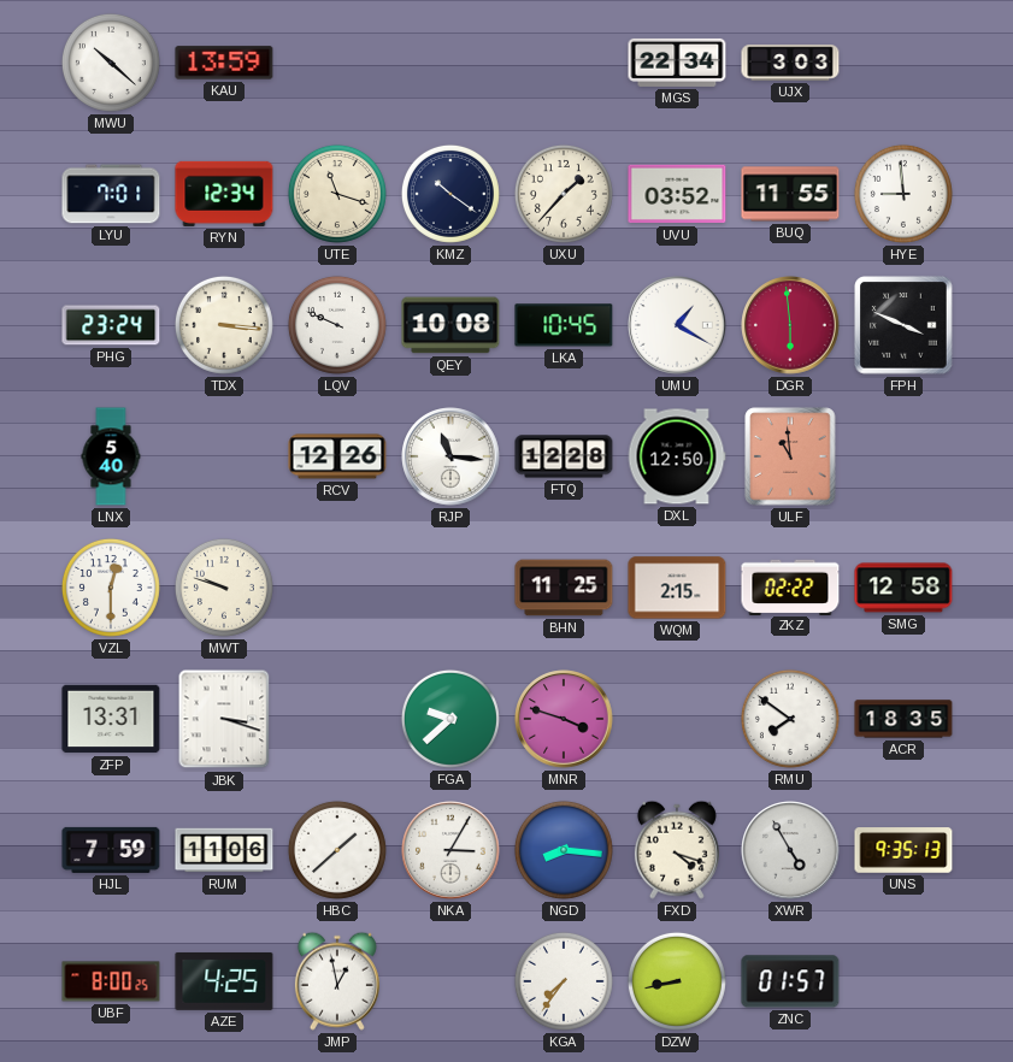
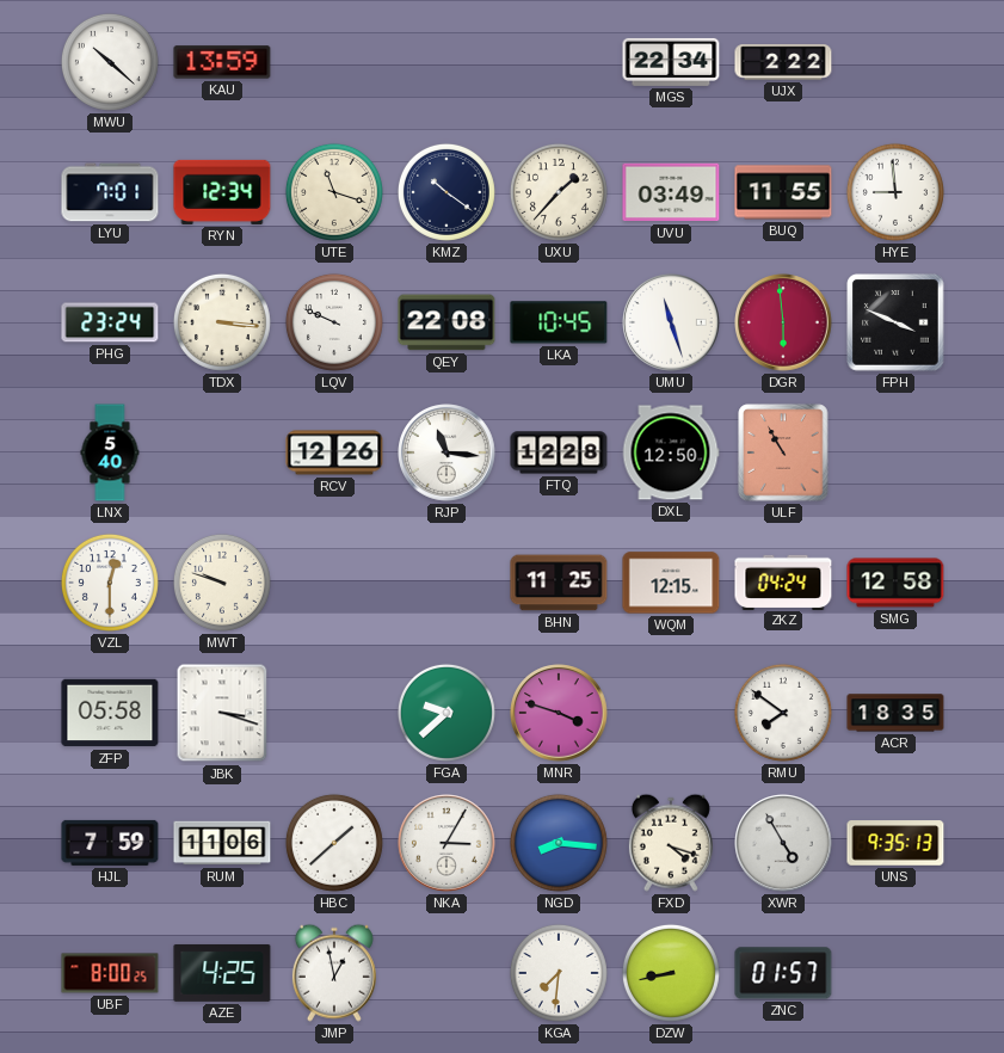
UJX: 3:03 -> 2:22 (783, 62)
UVU: 03:52 -> 03:49 (671, 192)
QEY: 10:08 -> 22:08 (446, 322)
UMU: 1:20 -> 11:27 (671, 322)
ULF: 10:59 -> 10:55 (783, 452)
WQM: 2:15 -> 12:15 (671, 583)
ZKZ: 02:22 -> 04:24 (783, 581)
ZFP: 13:31 -> 05:58 (110, 713)
KGA: 7:36 -> 7:31 (559, 973)
